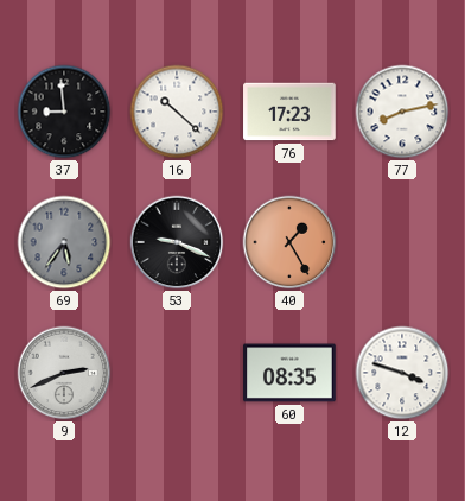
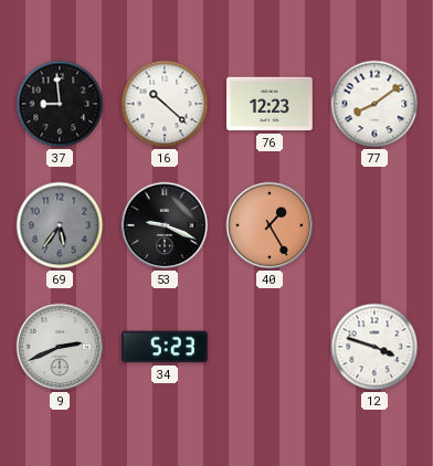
76: 17:23 -> 12:23 (270, 104)
77: 8:13 -> 8:09 (374, 104)
34: none -> 5:23 (166, 347)
60: 08:35 -> none (289, 373)
